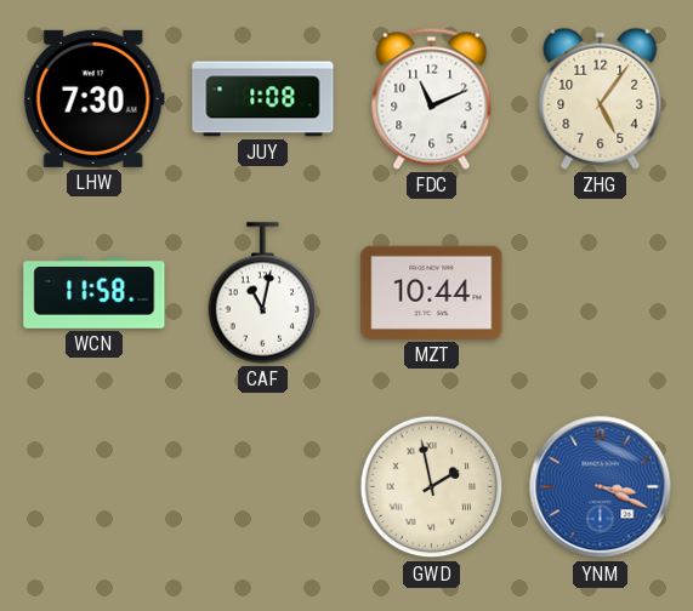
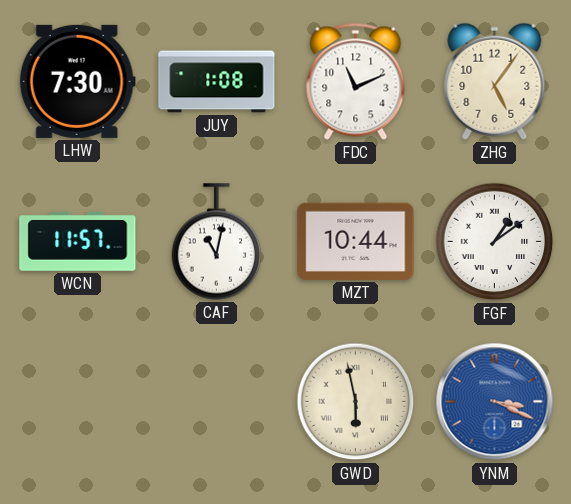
WCN: 11:58 -> 11:57 (78, 241)
FGF: none -> 1:09 (495, 242)
GWD: 1:58 -> 5:58 (356, 402)
